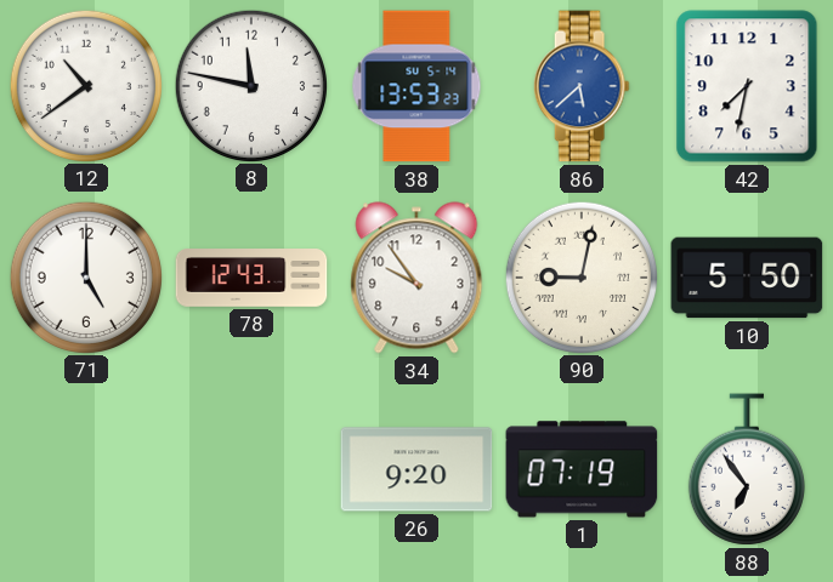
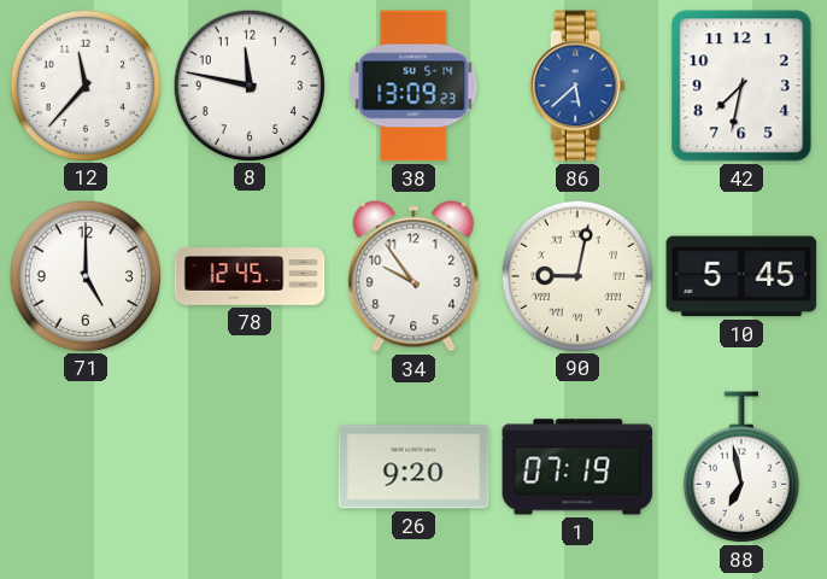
12: 10:39 -> 11:37 (84, 84)
38: 13:53 -> 13:09 (413, 86)
78: 12:43 -> 12:45 (250, 276)
10: 5:50 -> 5:45 (741, 276)
88: 6:54 -> 6:58 (741, 467)
